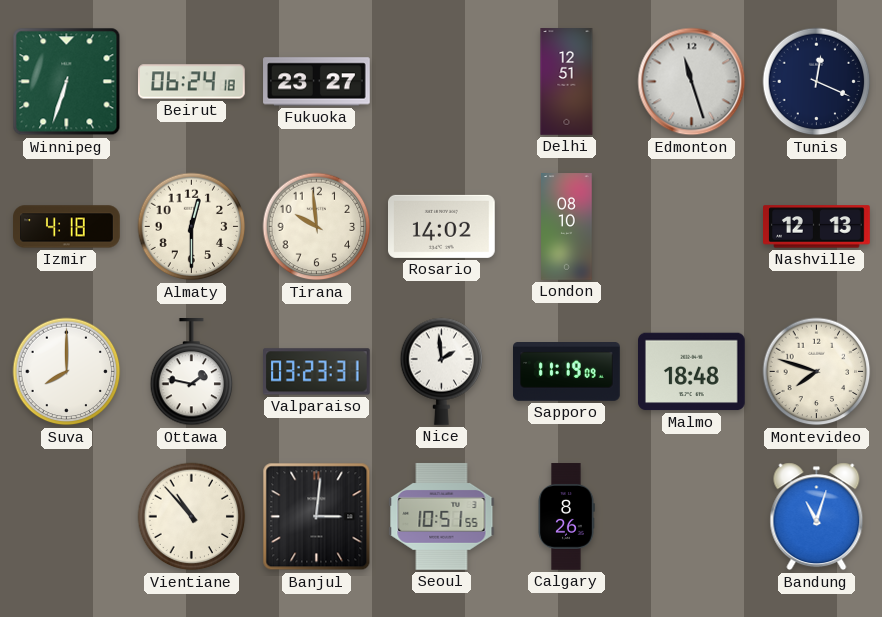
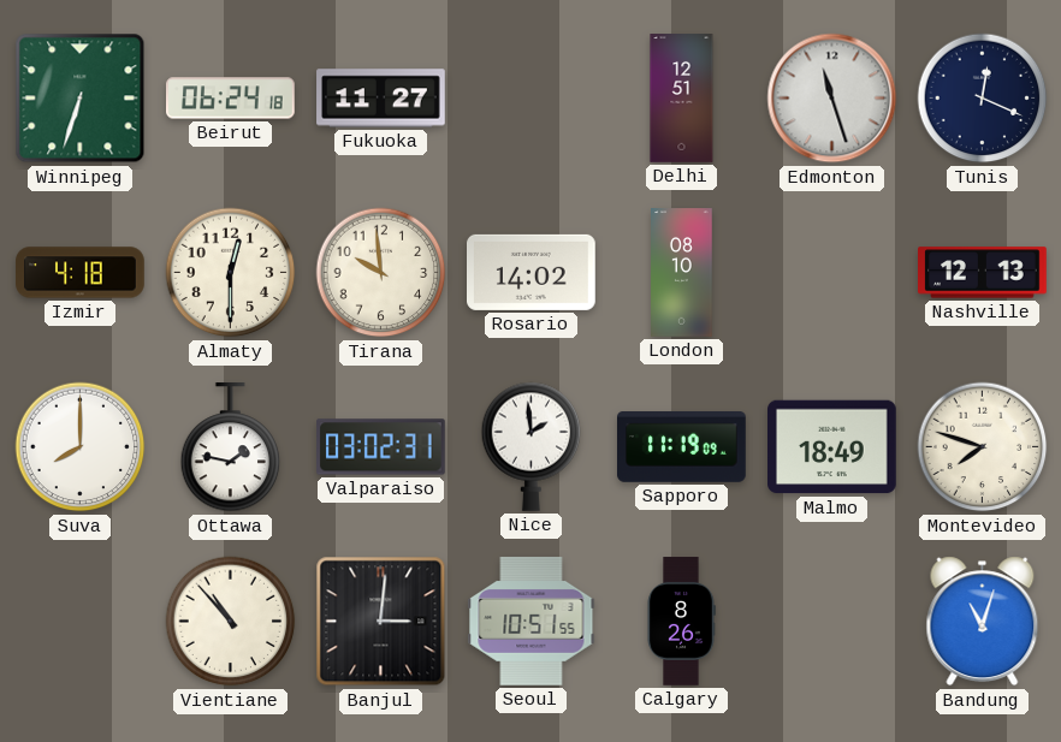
Fukuoka: 23:27 -> 11:27 (381, 99)
Valparaiso: 03:23 -> 03:02 (381, 447)
Malmo: 18:48 -> 18:49 (832, 447)
